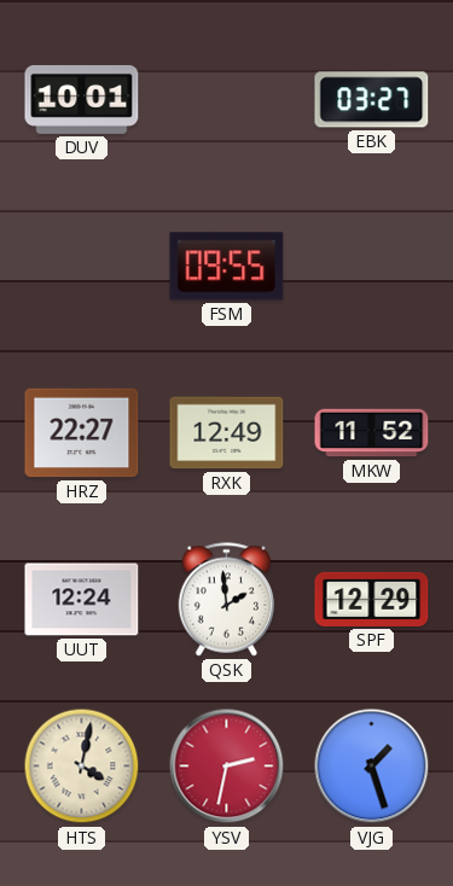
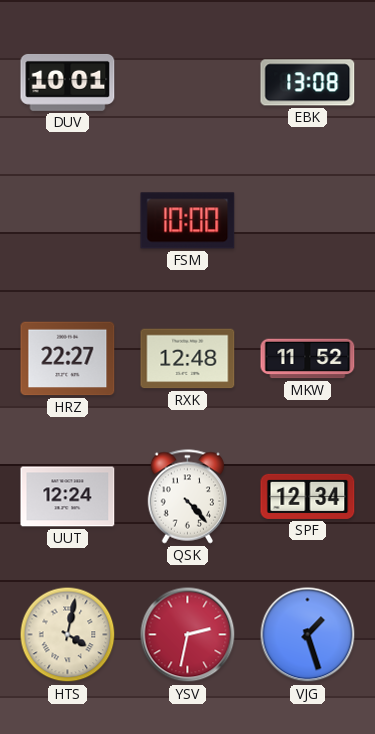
EBK: 03:27 -> 13:08 (308, 83)
FSM: 09:55 -> 10:00 (188, 221)
RXK: 12:49 -> 12:48 (188, 359)
QSK: 1:59 -> 4:23 (188, 497)
SPF: 12:29 -> 12:34 (308, 496)
